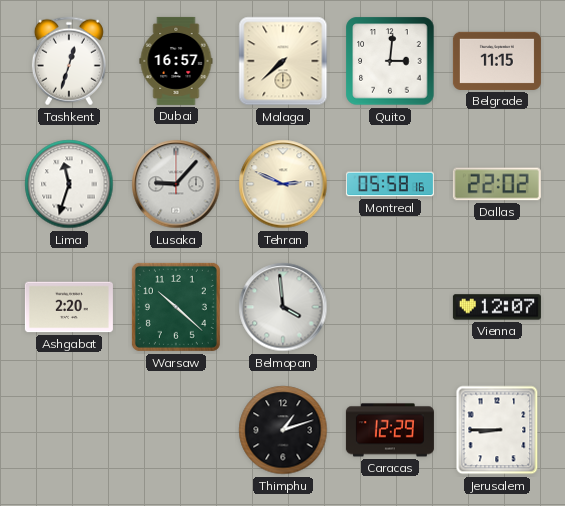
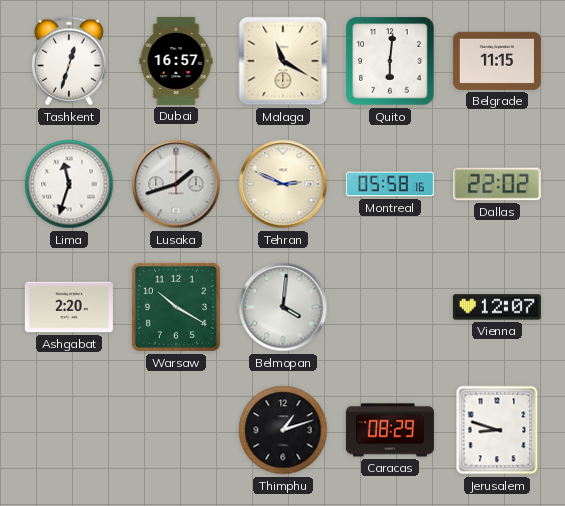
Malaga: 7:38 -> 11:20 (283, 61)
Quito: 3:01 -> 6:01 (390, 61)
Lusaka: 9:07 -> 1:42 (176, 184)
Warsaw: 10:22 -> 10:20 (176, 307)
Belmopan: 3:59 -> 4:01 (283, 307)
Caracas: 12:29 -> 08:29 (390, 430)
Jerusalem: 8:45 -> 8:48 (497, 430)
